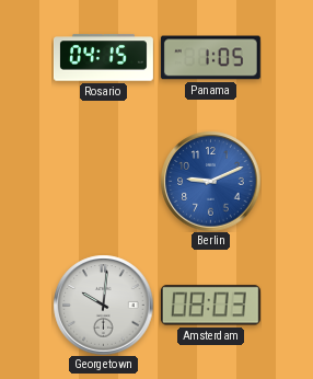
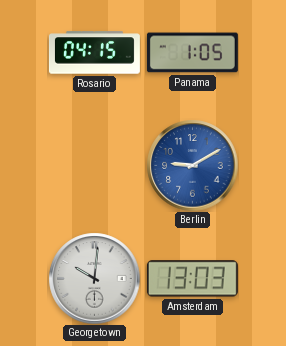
Berlin: 9:11 -> 9:10 (192, 165)
Amsterdam: 08:03 -> 13:03 (192, 279)
